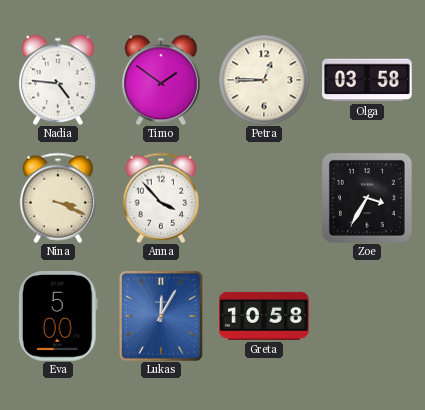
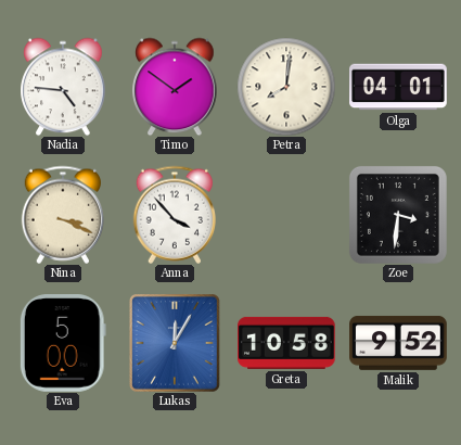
Petra: 12:45 -> 8:01 (286, 87)
Olga: 03:58 -> 04:01 (398, 87)
Zoe: 3:35 -> 3:31 (398, 215)
Malik: none -> 9:52 (398, 343)
